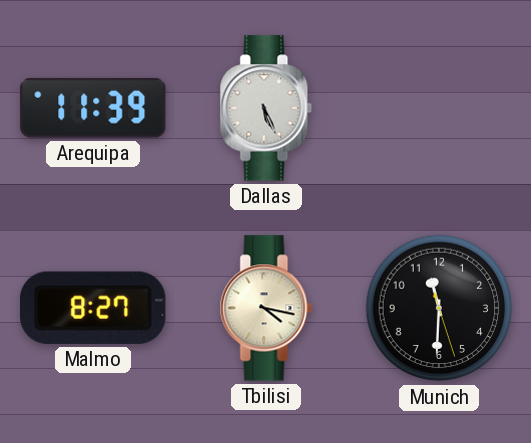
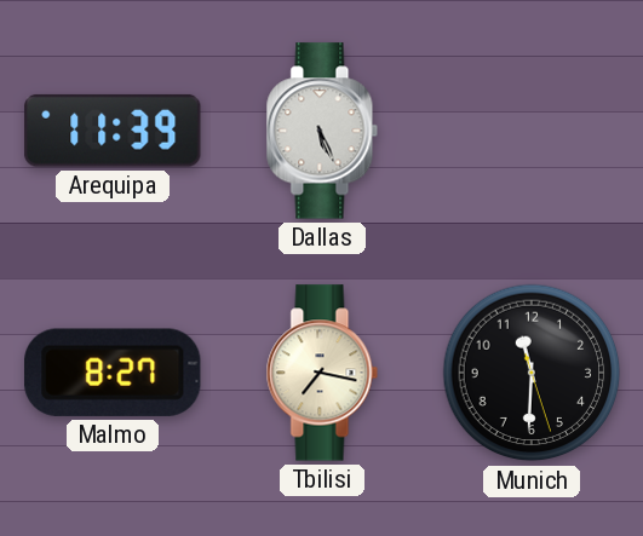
Tbilisi: 4:17 -> 7:17 (322, 373)
